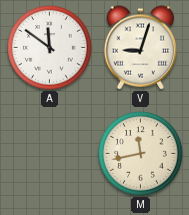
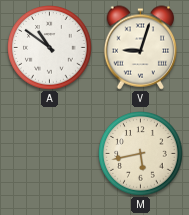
A: 11:51 -> 10:51 (50, 48)
M: 11:43 -> 5:43 (141, 154)
